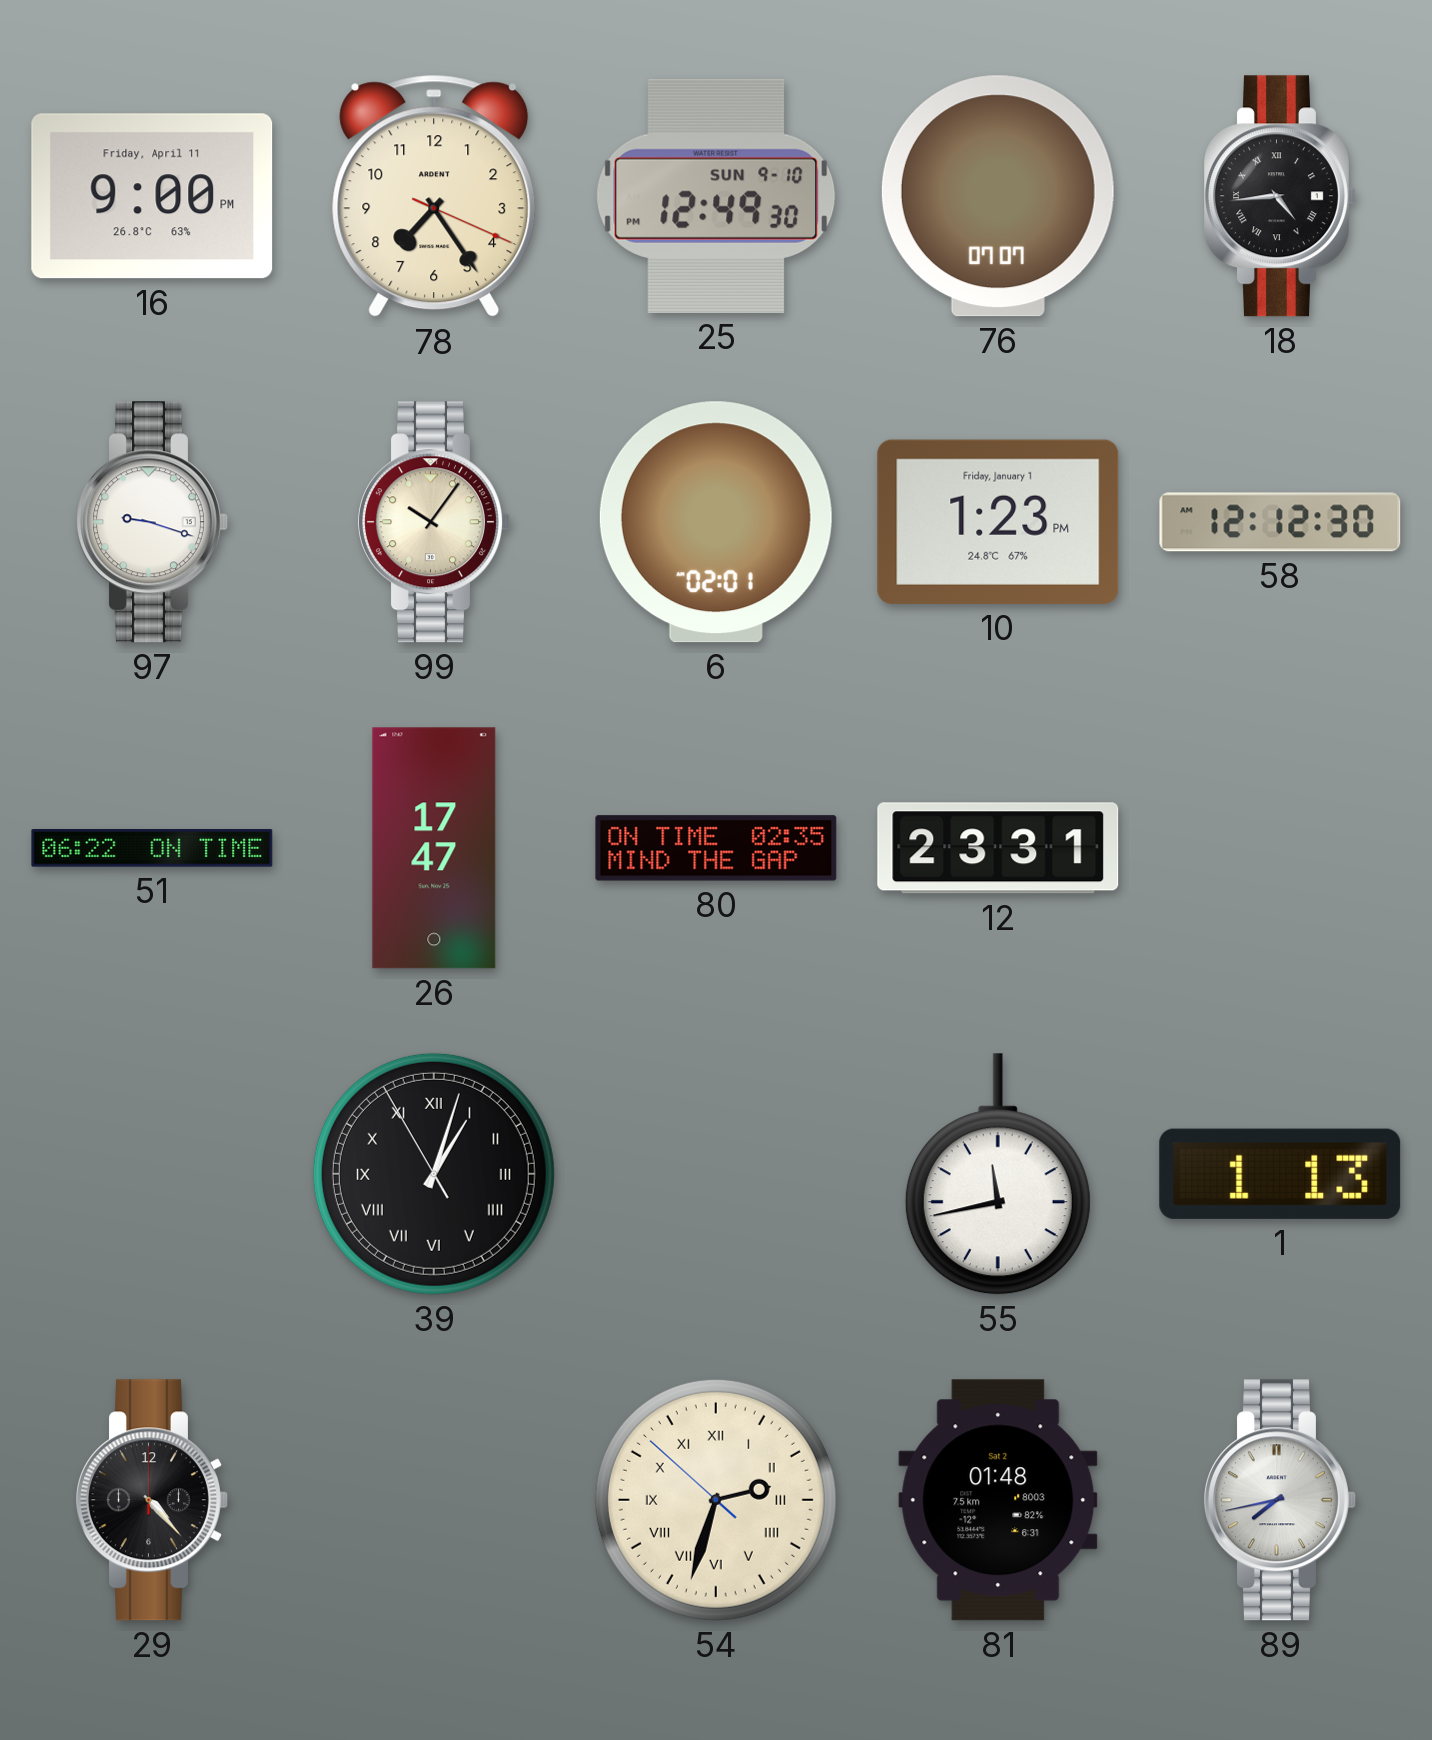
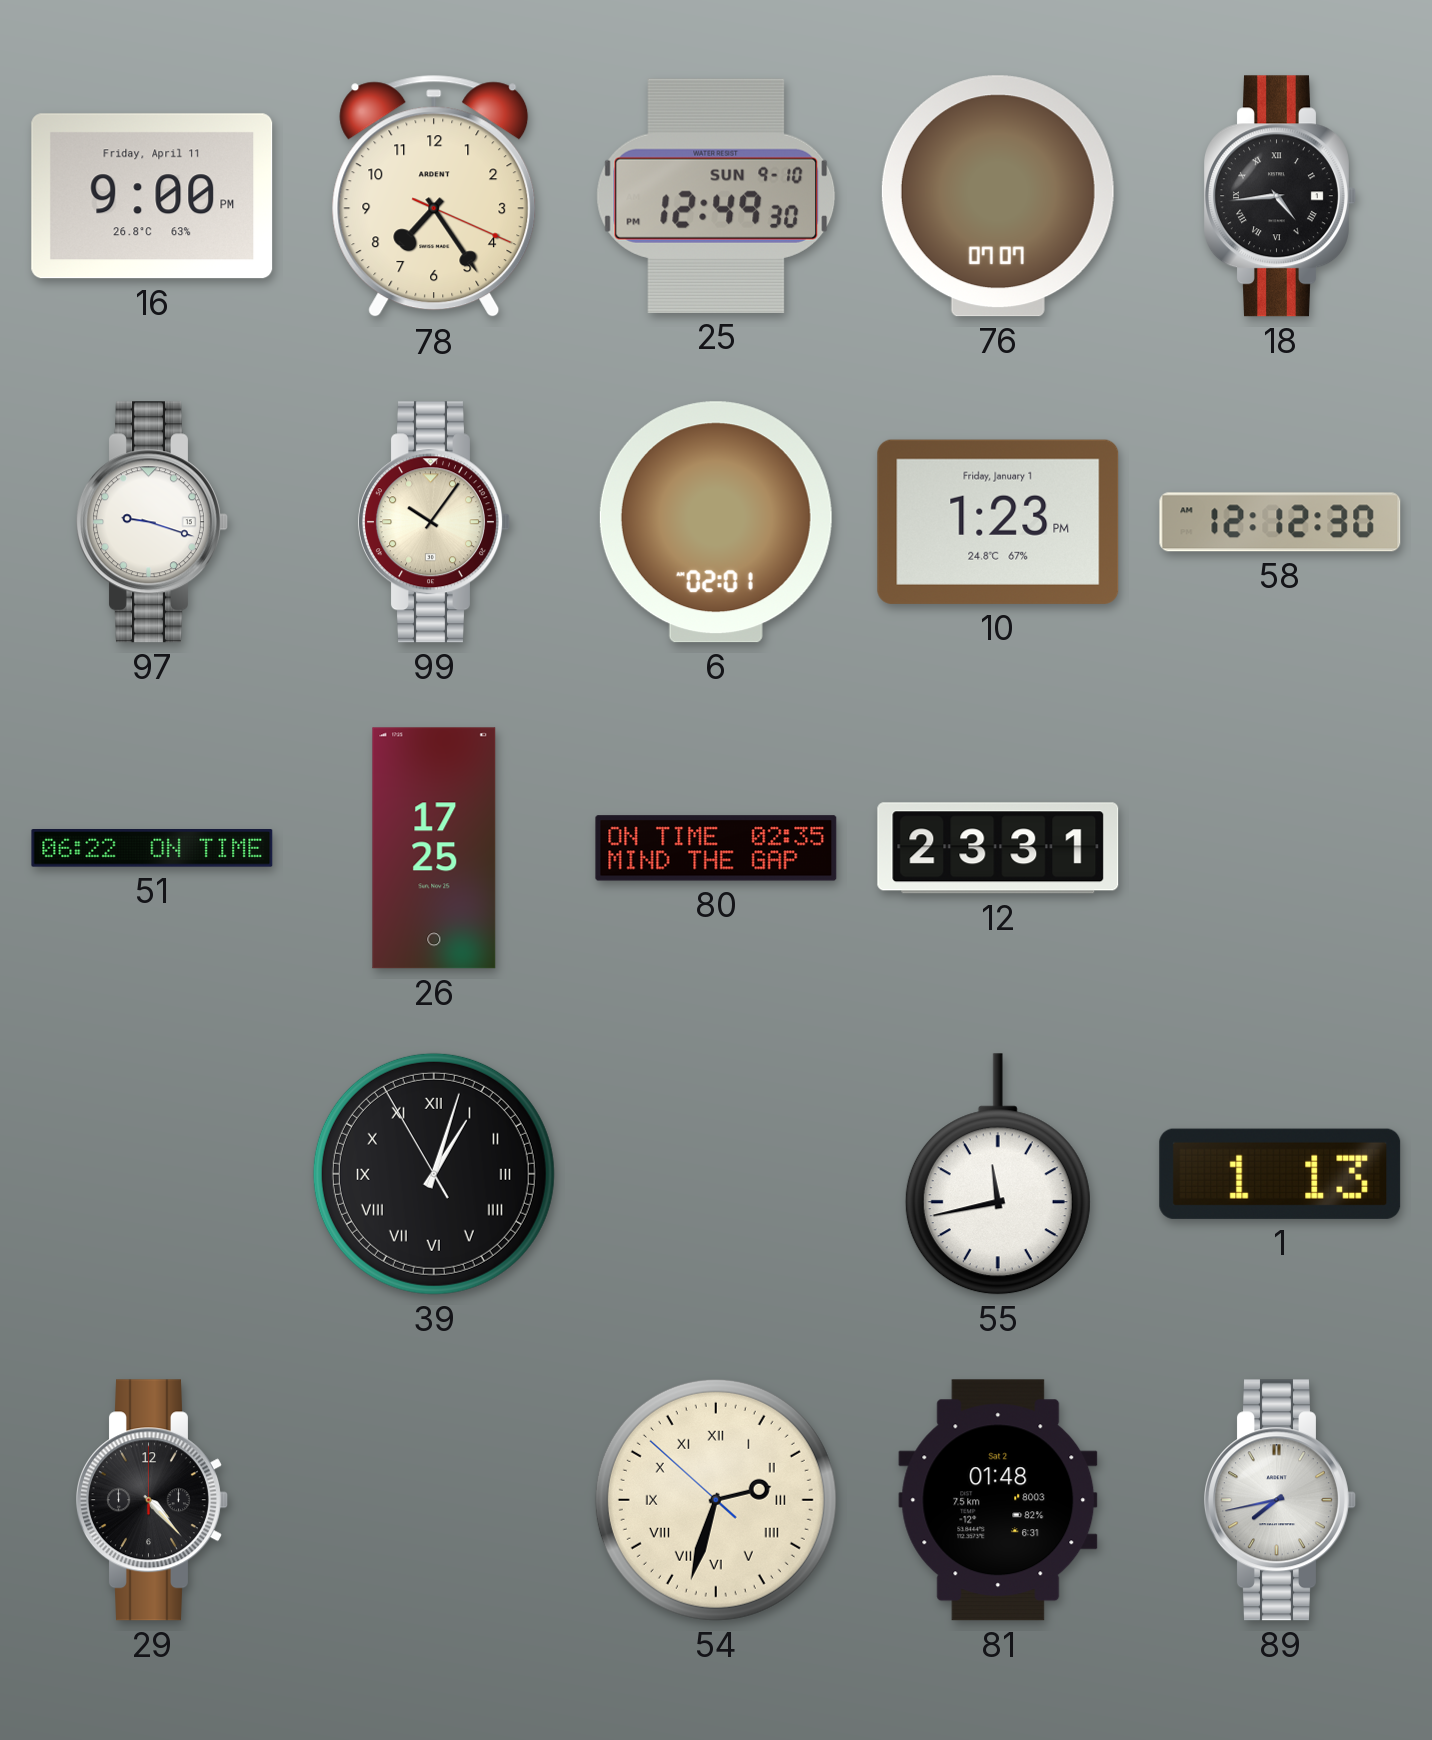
26: 17:47 -> 17:25 (434, 848)
